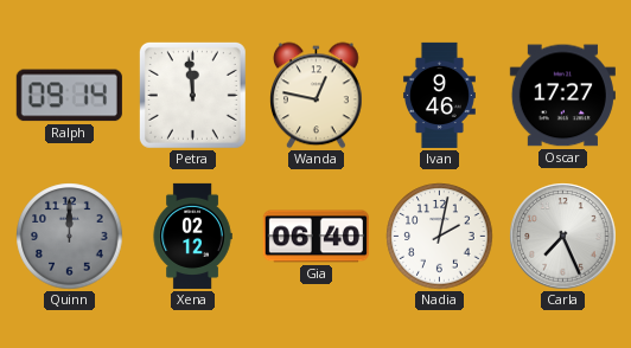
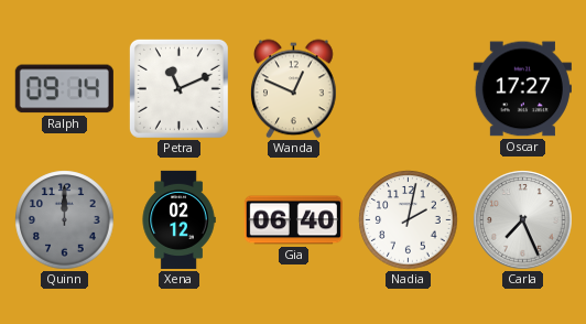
Petra: 11:59 -> 11:11 (178, 88)
Wanda: 12:47 -> 12:49 (294, 89)
Ivan: 9:46 -> none (439, 95)
